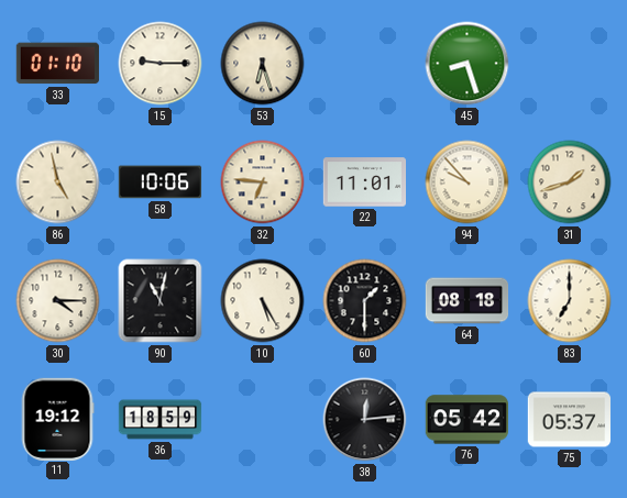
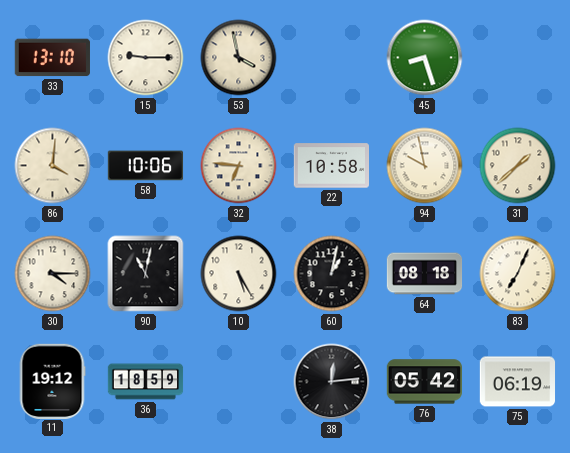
33: 01:10 -> 13:10 (52, 58)
53: 6:27 -> 3:58 (239, 58)
86: 4:58 -> 4:01 (53, 166)
22: 11:01 -> 10:58 (332, 166)
94: 9:53 -> 9:58 (425, 166)
31: 1:42 -> 1:38 (518, 166)
60: 1:30 -> 1:02 (332, 274)
83: 7:00 -> 7:04 (518, 274)
75: 05:37 -> 06:19 (518, 382)
